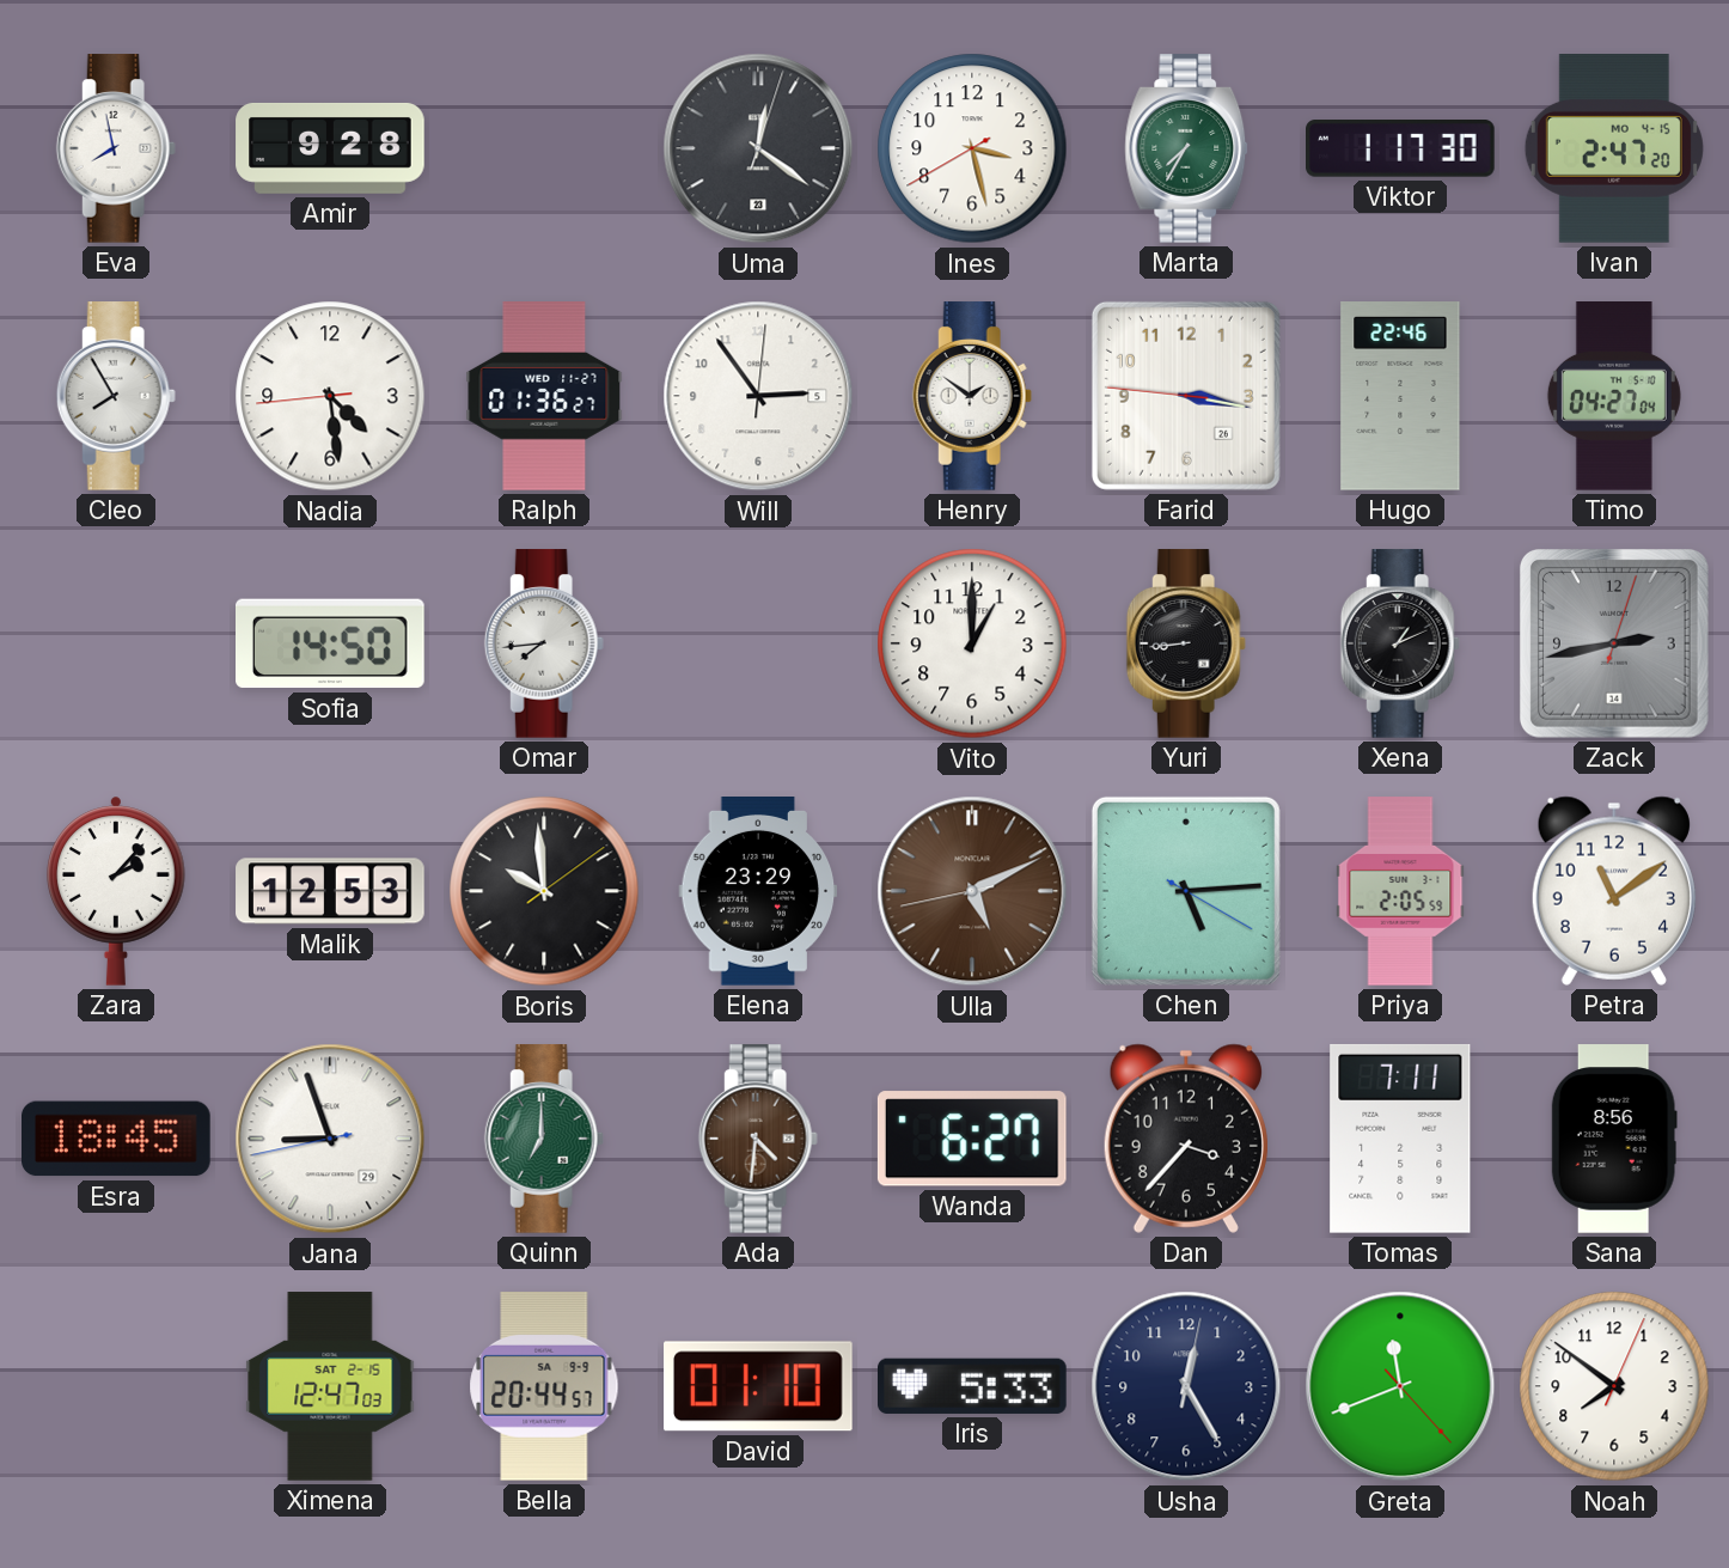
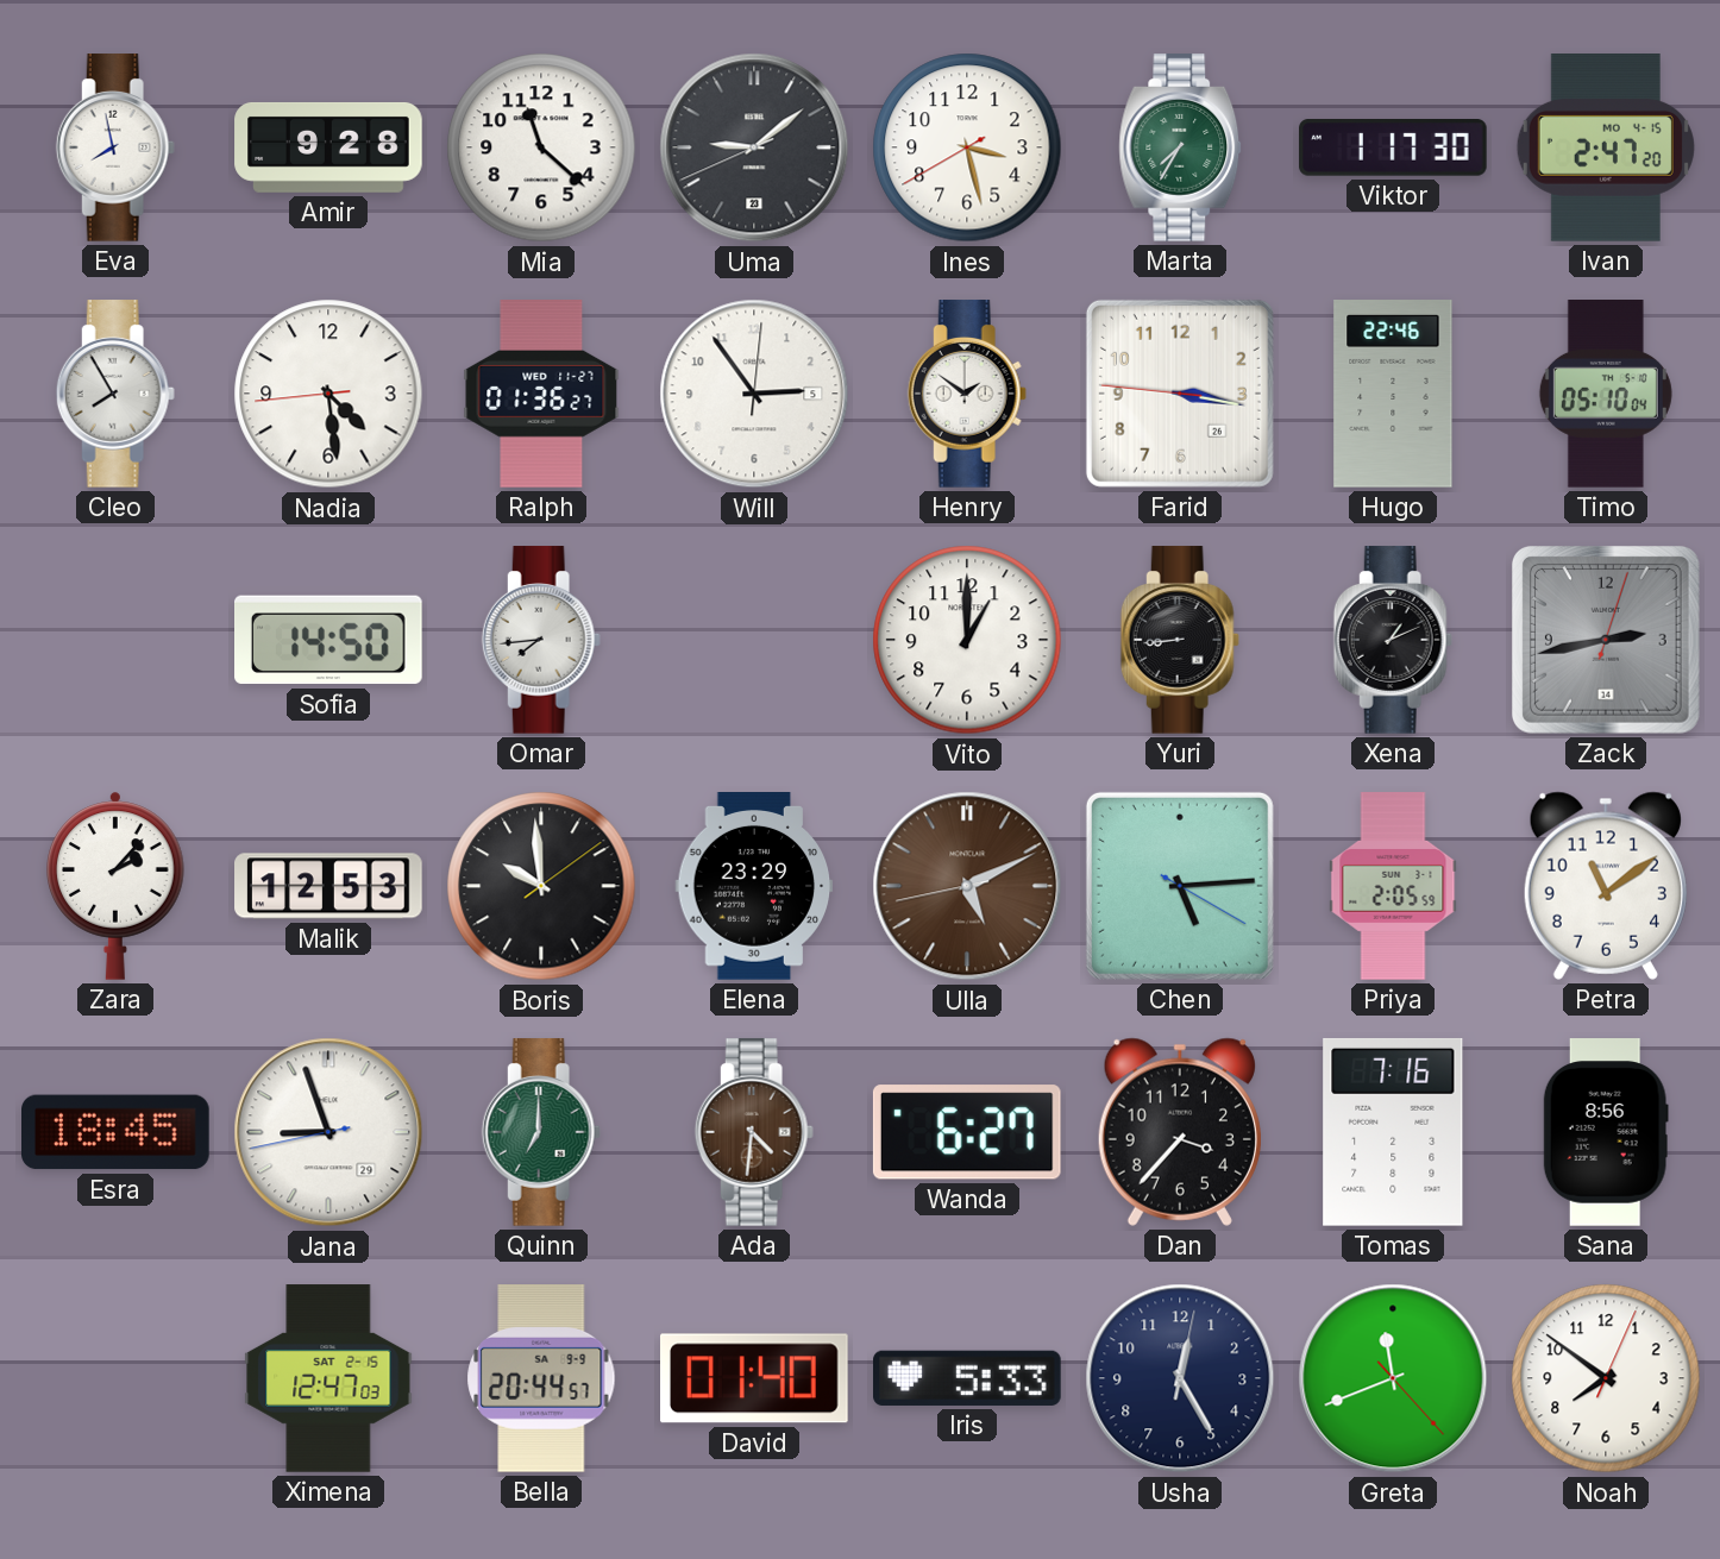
Mia: none -> 11:22 (541, 147)
Uma: 12:21 -> 9:08 (754, 147)
Timo: 04:27 -> 05:10 (1606, 394)
Tomas: 7:11 -> 7:16 (1393, 1132)
David: 01:10 -> 01:40 (755, 1378)
